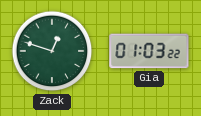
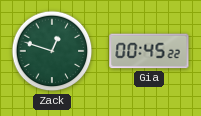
Gia: 01:03 -> 00:45 (149, 51)
